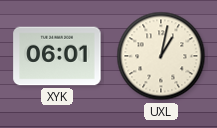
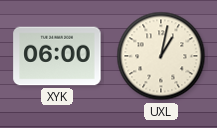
XYK: 06:01 -> 06:00 (57, 56)
